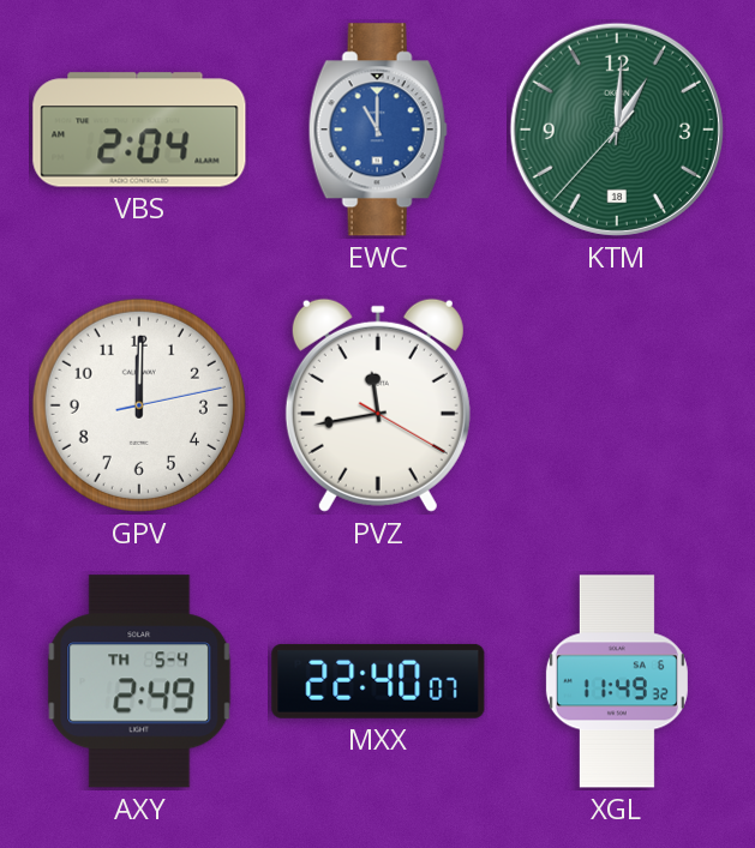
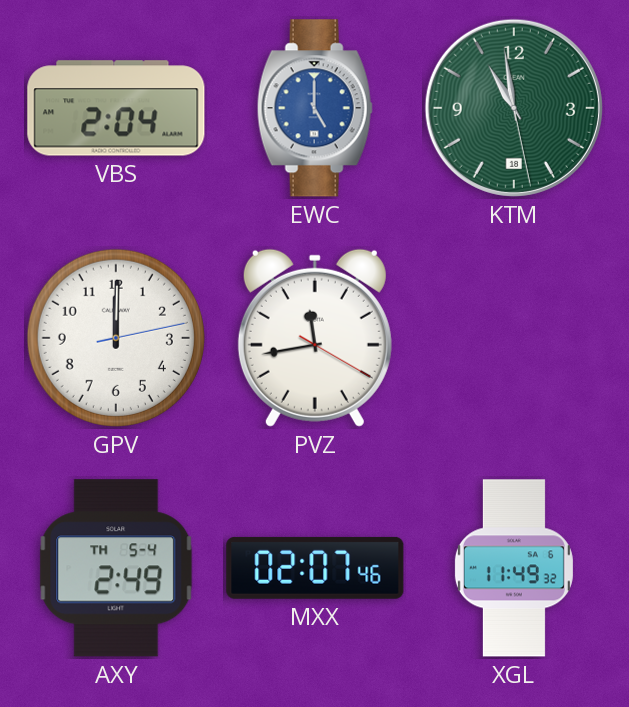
EWC: 11:00 -> 5:00 (315, 108)
KTM: 1:00 -> 10:58 (514, 108)
MXX: 22:40 -> 02:07 (315, 568)
